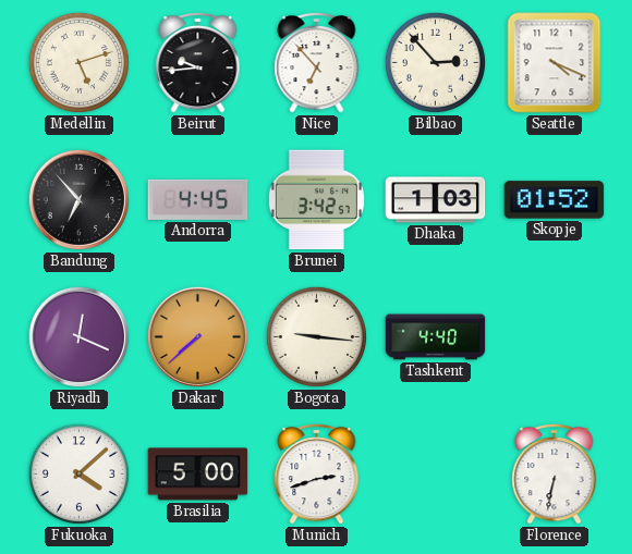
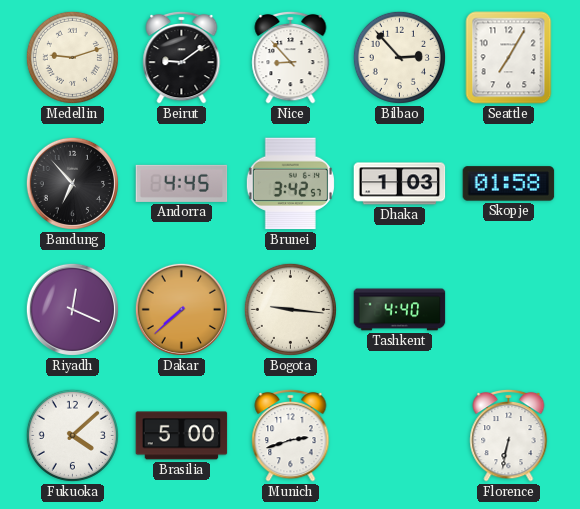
Medellin: 5:12 -> 9:12 (72, 57)
Beirut: 9:44 -> 9:09 (182, 57)
Nice: 6:53 -> 8:53 (291, 57)
Seattle: 4:19 -> 7:05 (509, 58)
Skopje: 01:52 -> 01:58 (509, 184)
